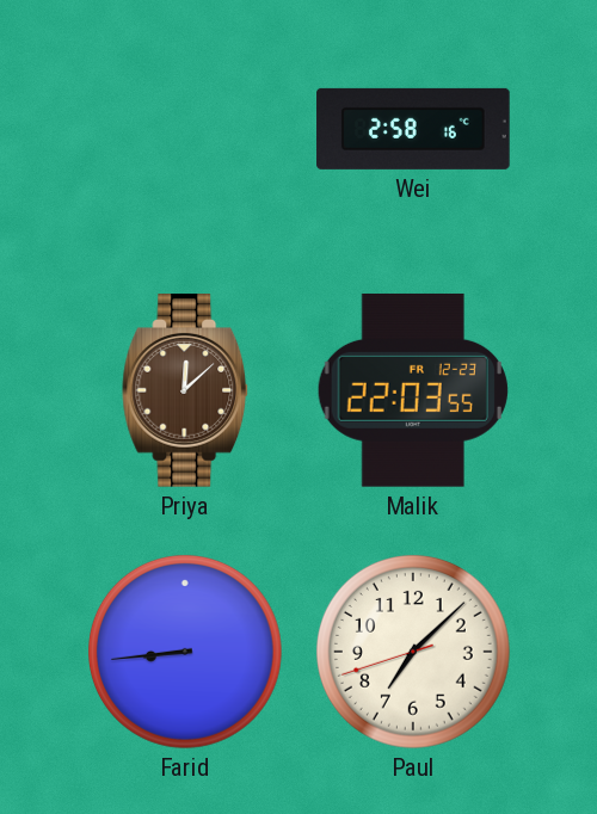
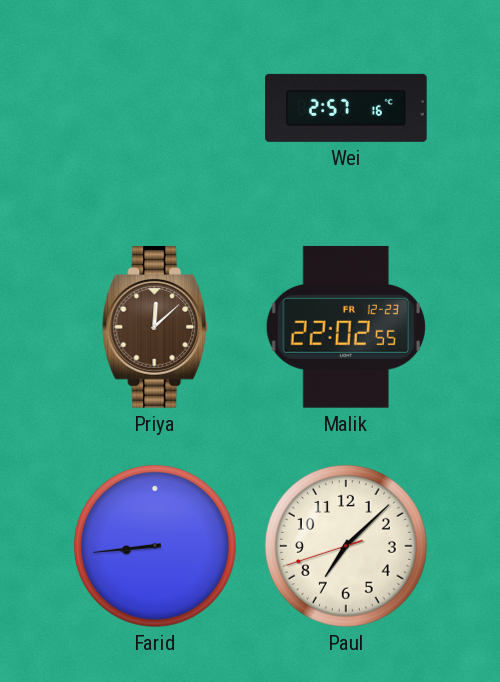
Wei: 2:58 -> 2:57 (346, 108)
Malik: 22:03 -> 22:02 (346, 327)
